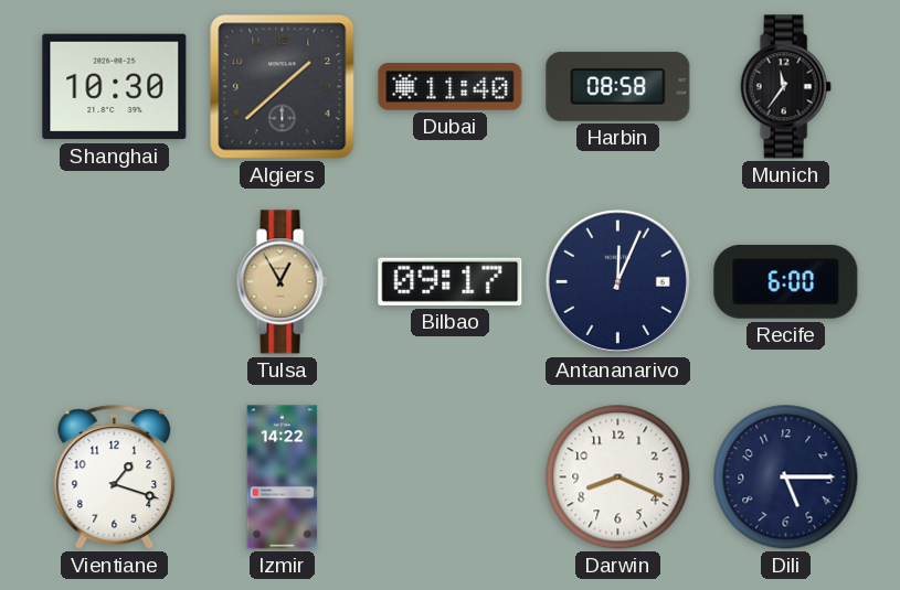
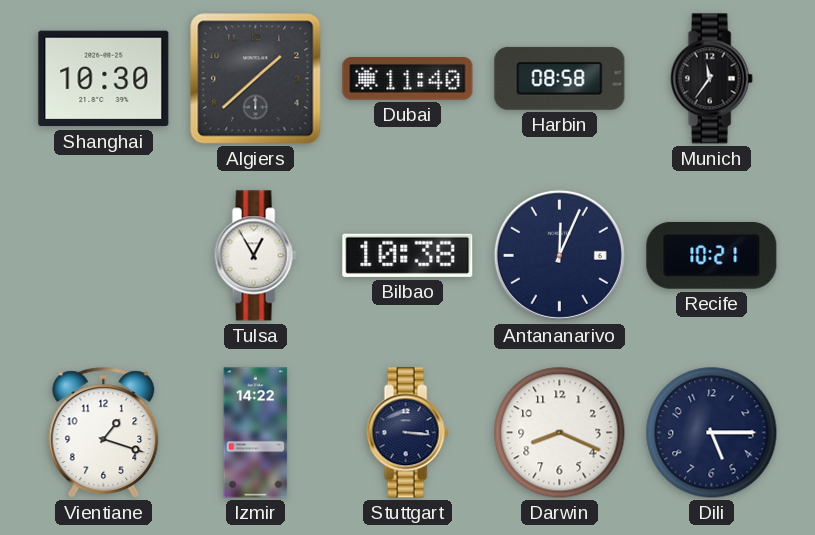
Tulsa dial: champagne -> white (255, 256)
Bilbao: 09:17 -> 10:38 (408, 255)
Recife: 6:00 -> 10:21 (712, 255)
Stuttgart: none -> 3:16 (407, 433)
